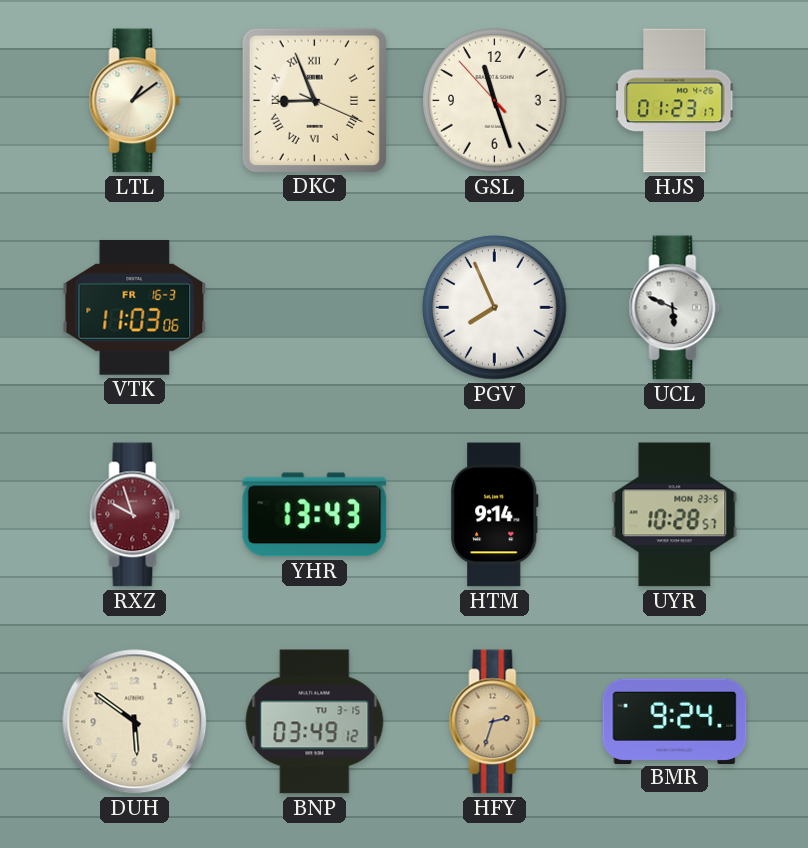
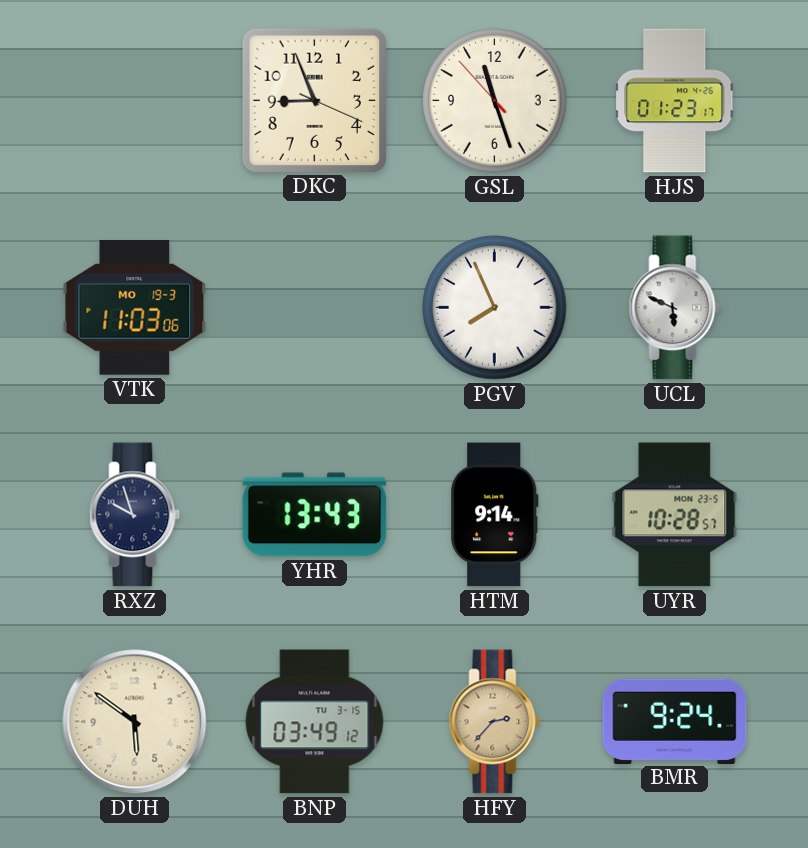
LTL: 1:09 -> none (135, 101)
DKC numerals: Roman -> Arabic (314, 100)
VTK date: FR 16-3 -> MO 19-3 (135, 307)
RXZ dial: burgundy -> navy (135, 515)
HFY: 2:33 -> 2:37 (495, 722)
